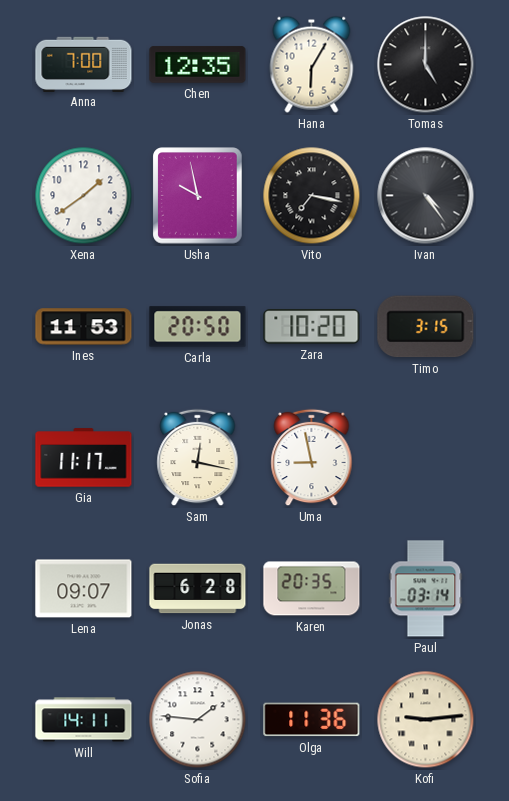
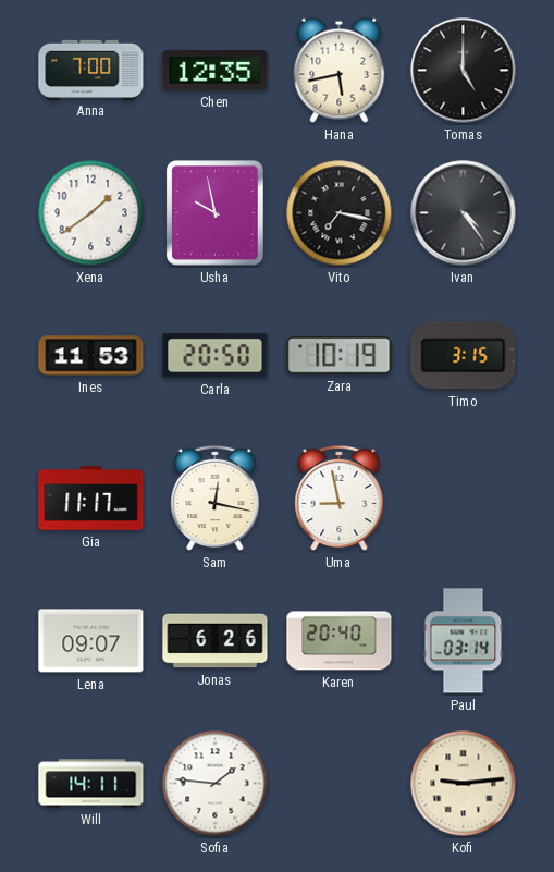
Hana: 6:05 -> 5:43 (340, 70)
Zara: 10:20 -> 10:19 (340, 356)
Jonas: 6:28 -> 6:26 (216, 641)
Karen: 20:35 -> 20:40 (340, 641)
Olga: 11:36 -> none (312, 720)
